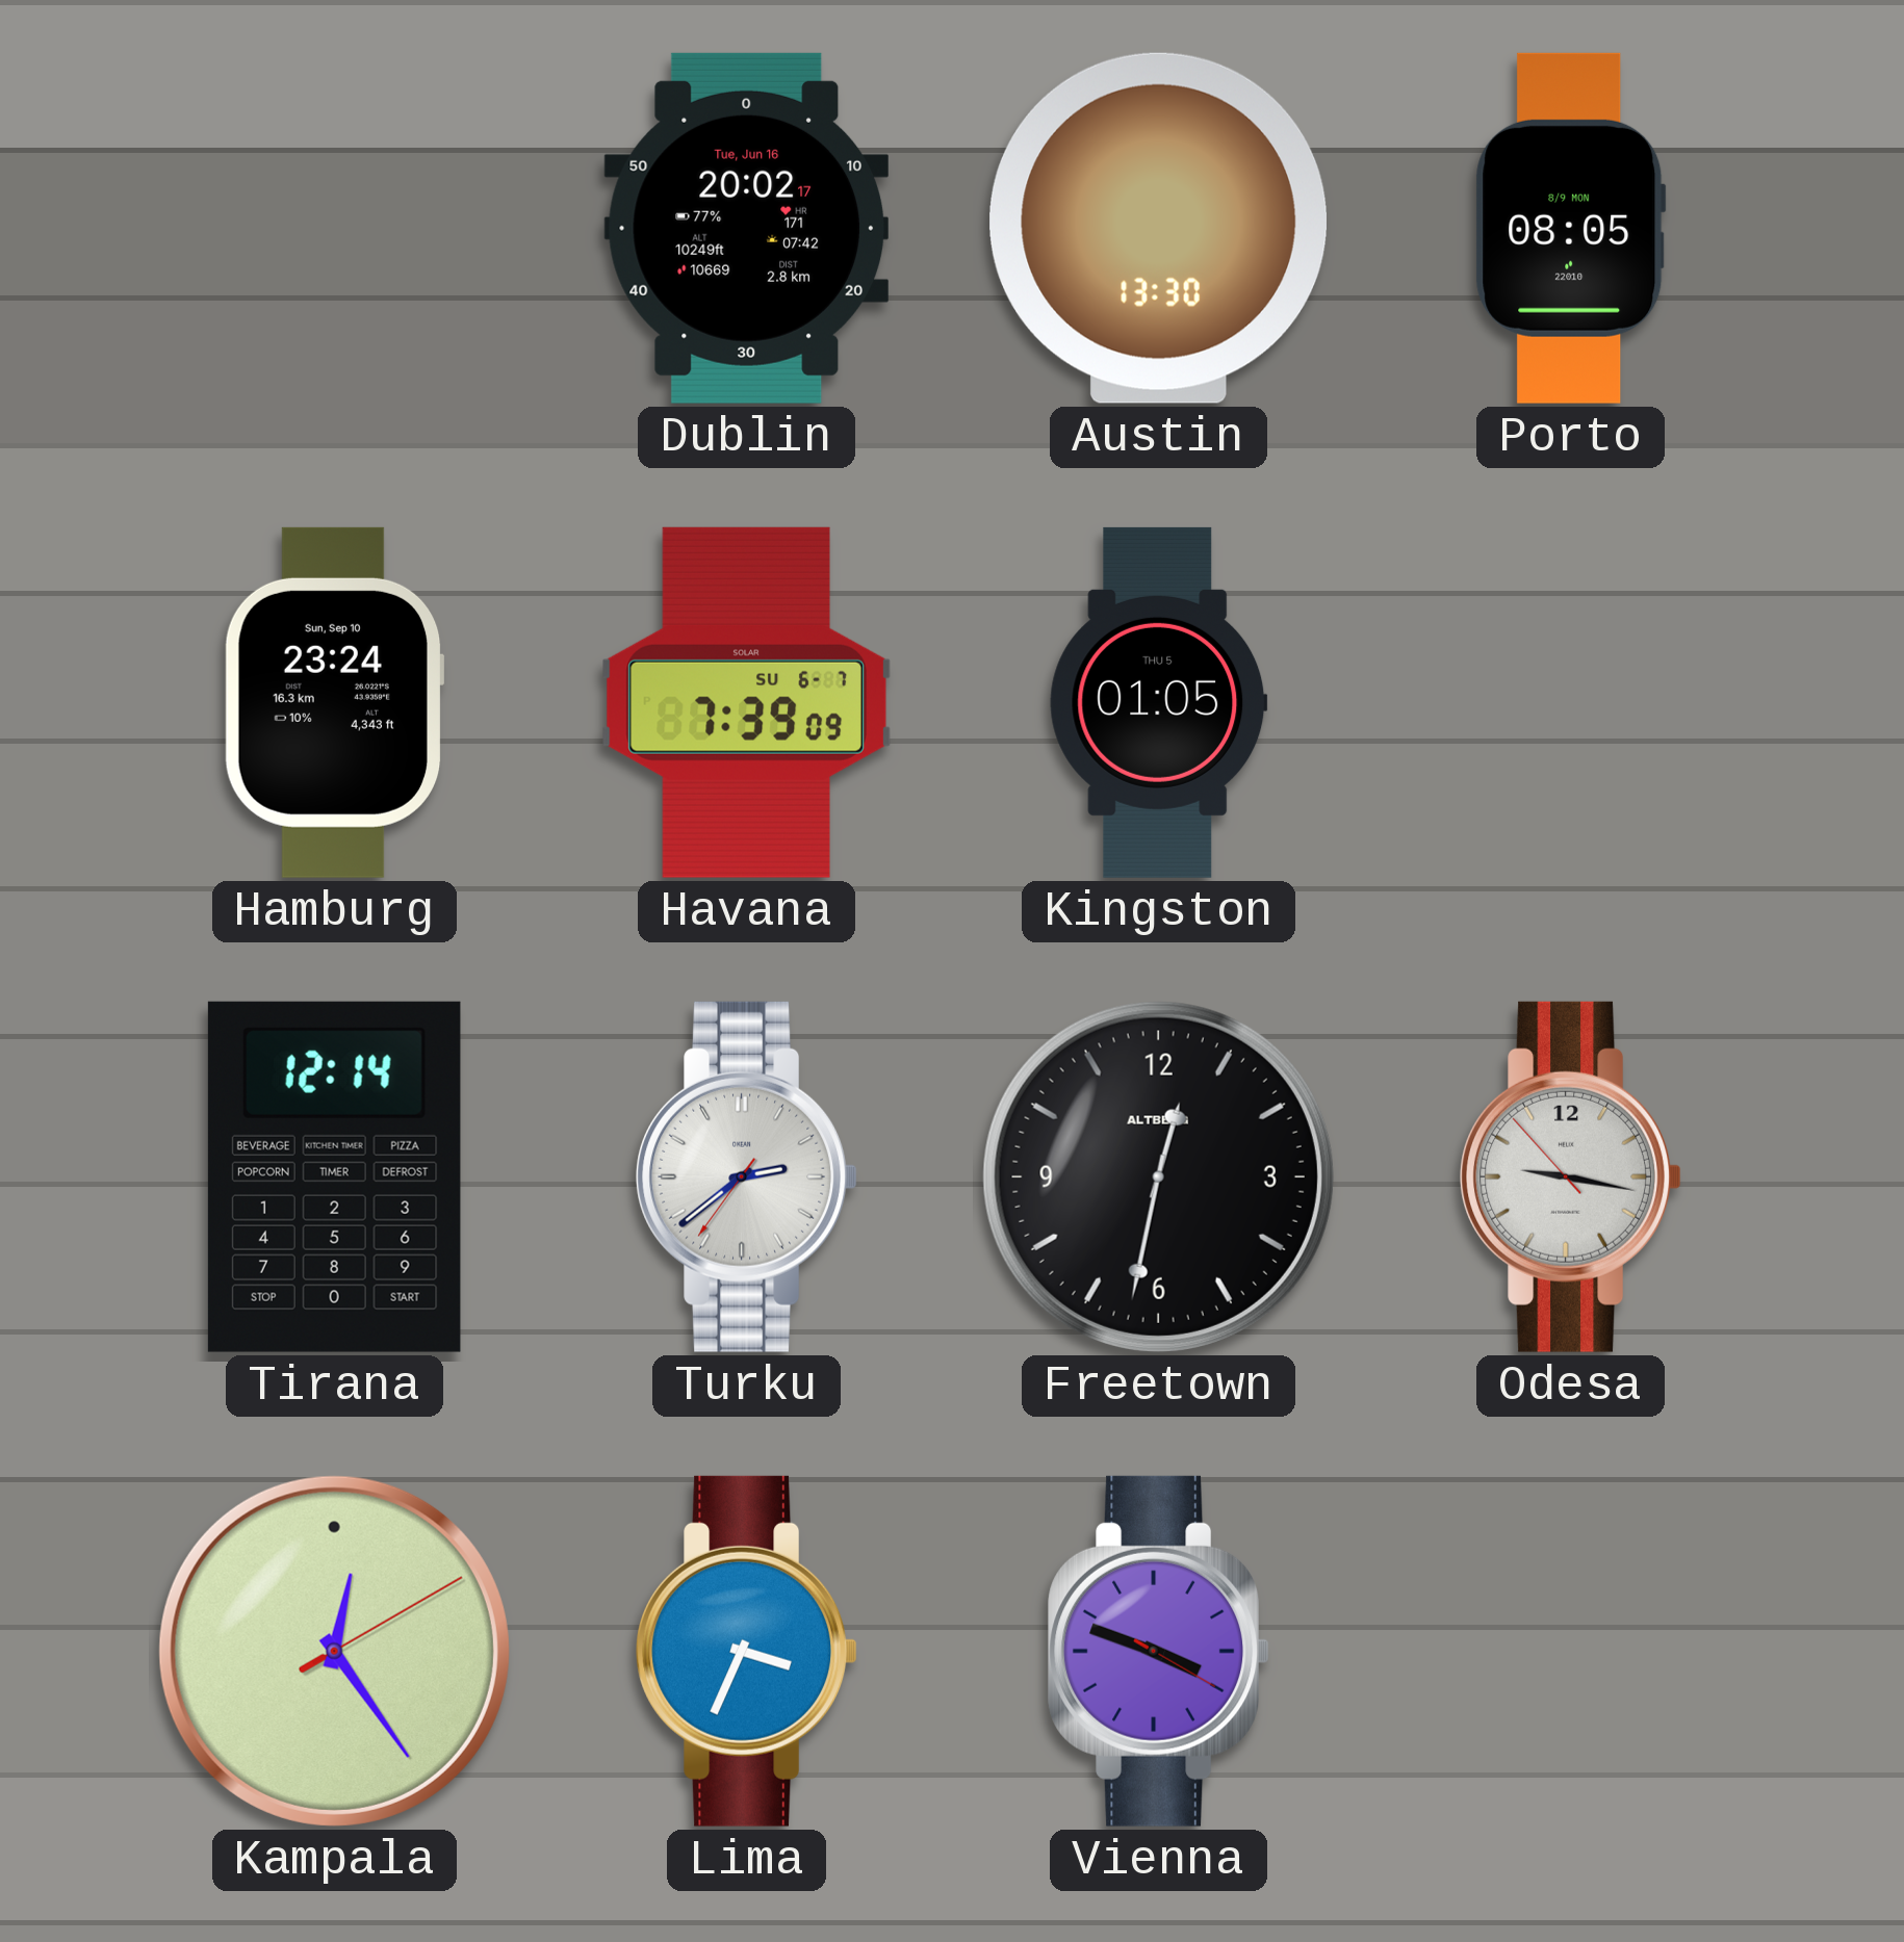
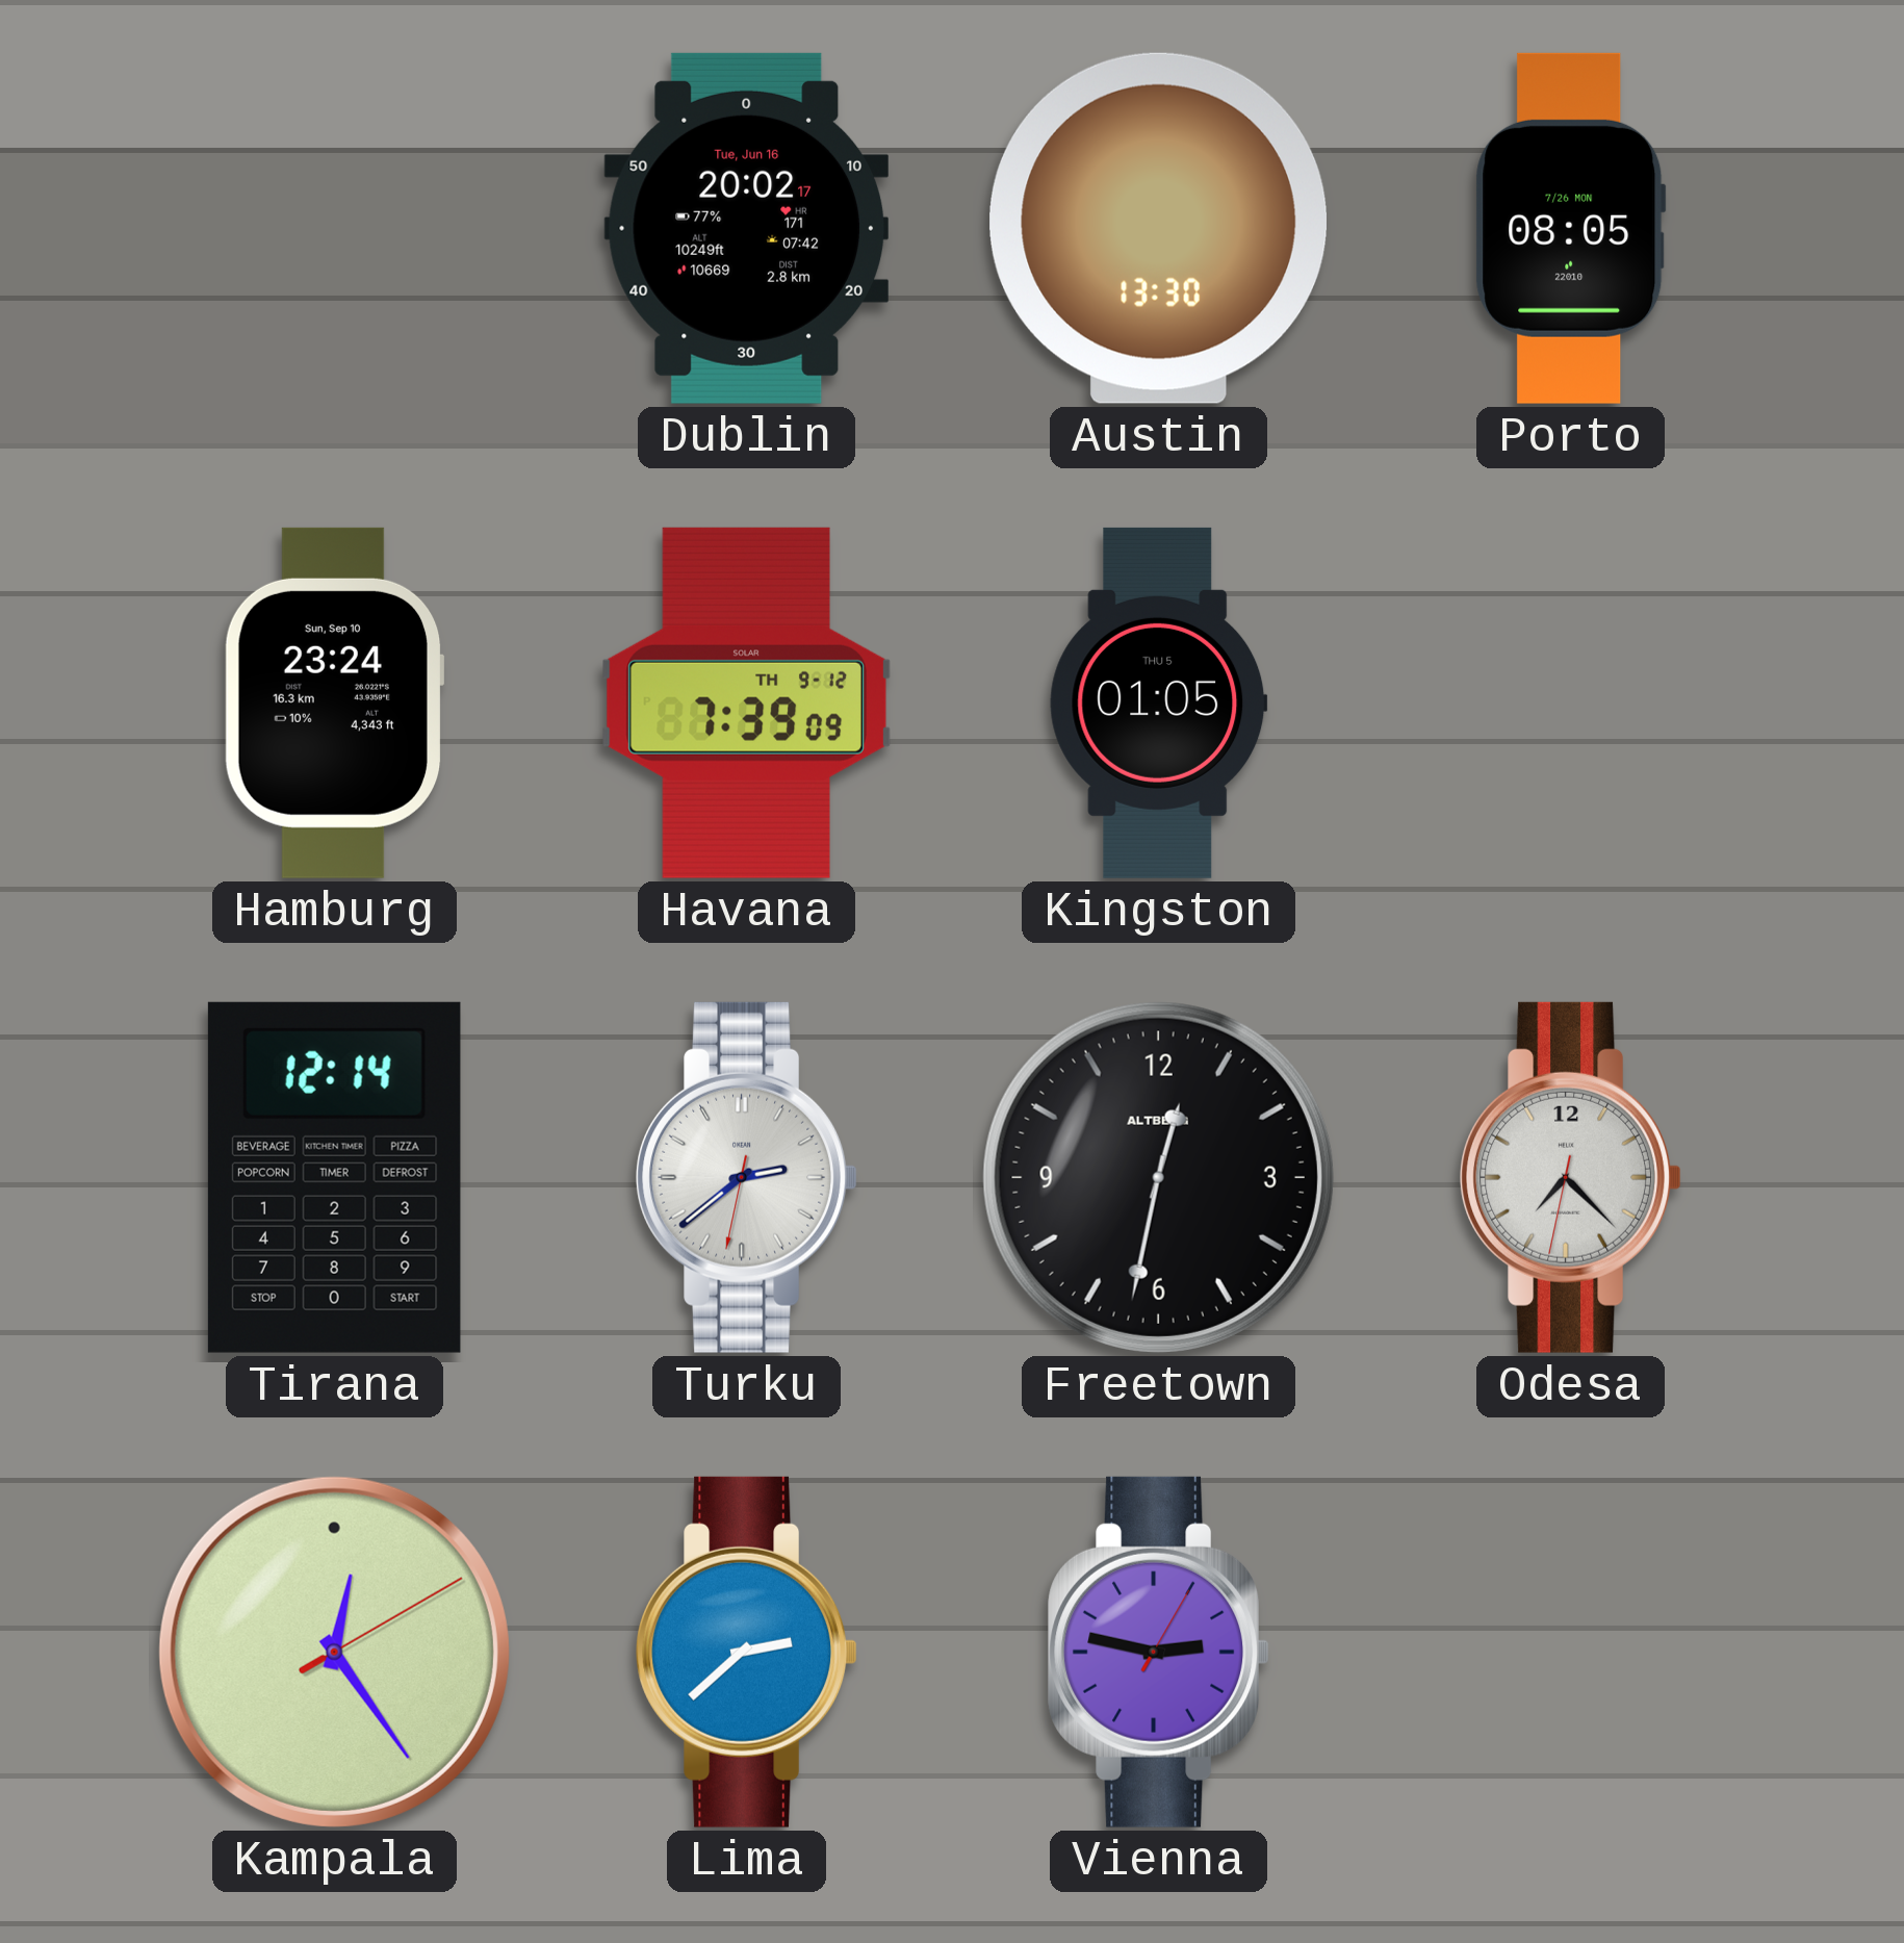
Porto date: 8/9 MON -> 7/26 MON (1571, 228)
Havana date: SU 6-7 -> TH 9-12 (746, 702)
Turku: 2:38:36 -> 2:38:32 (746, 1177)
Odesa: 9:16 -> 7:22 (1570, 1177)
Lima: 3:34 -> 2:38 (746, 1652)
Vienna: 3:48 -> 2:47 (1158, 1652)
